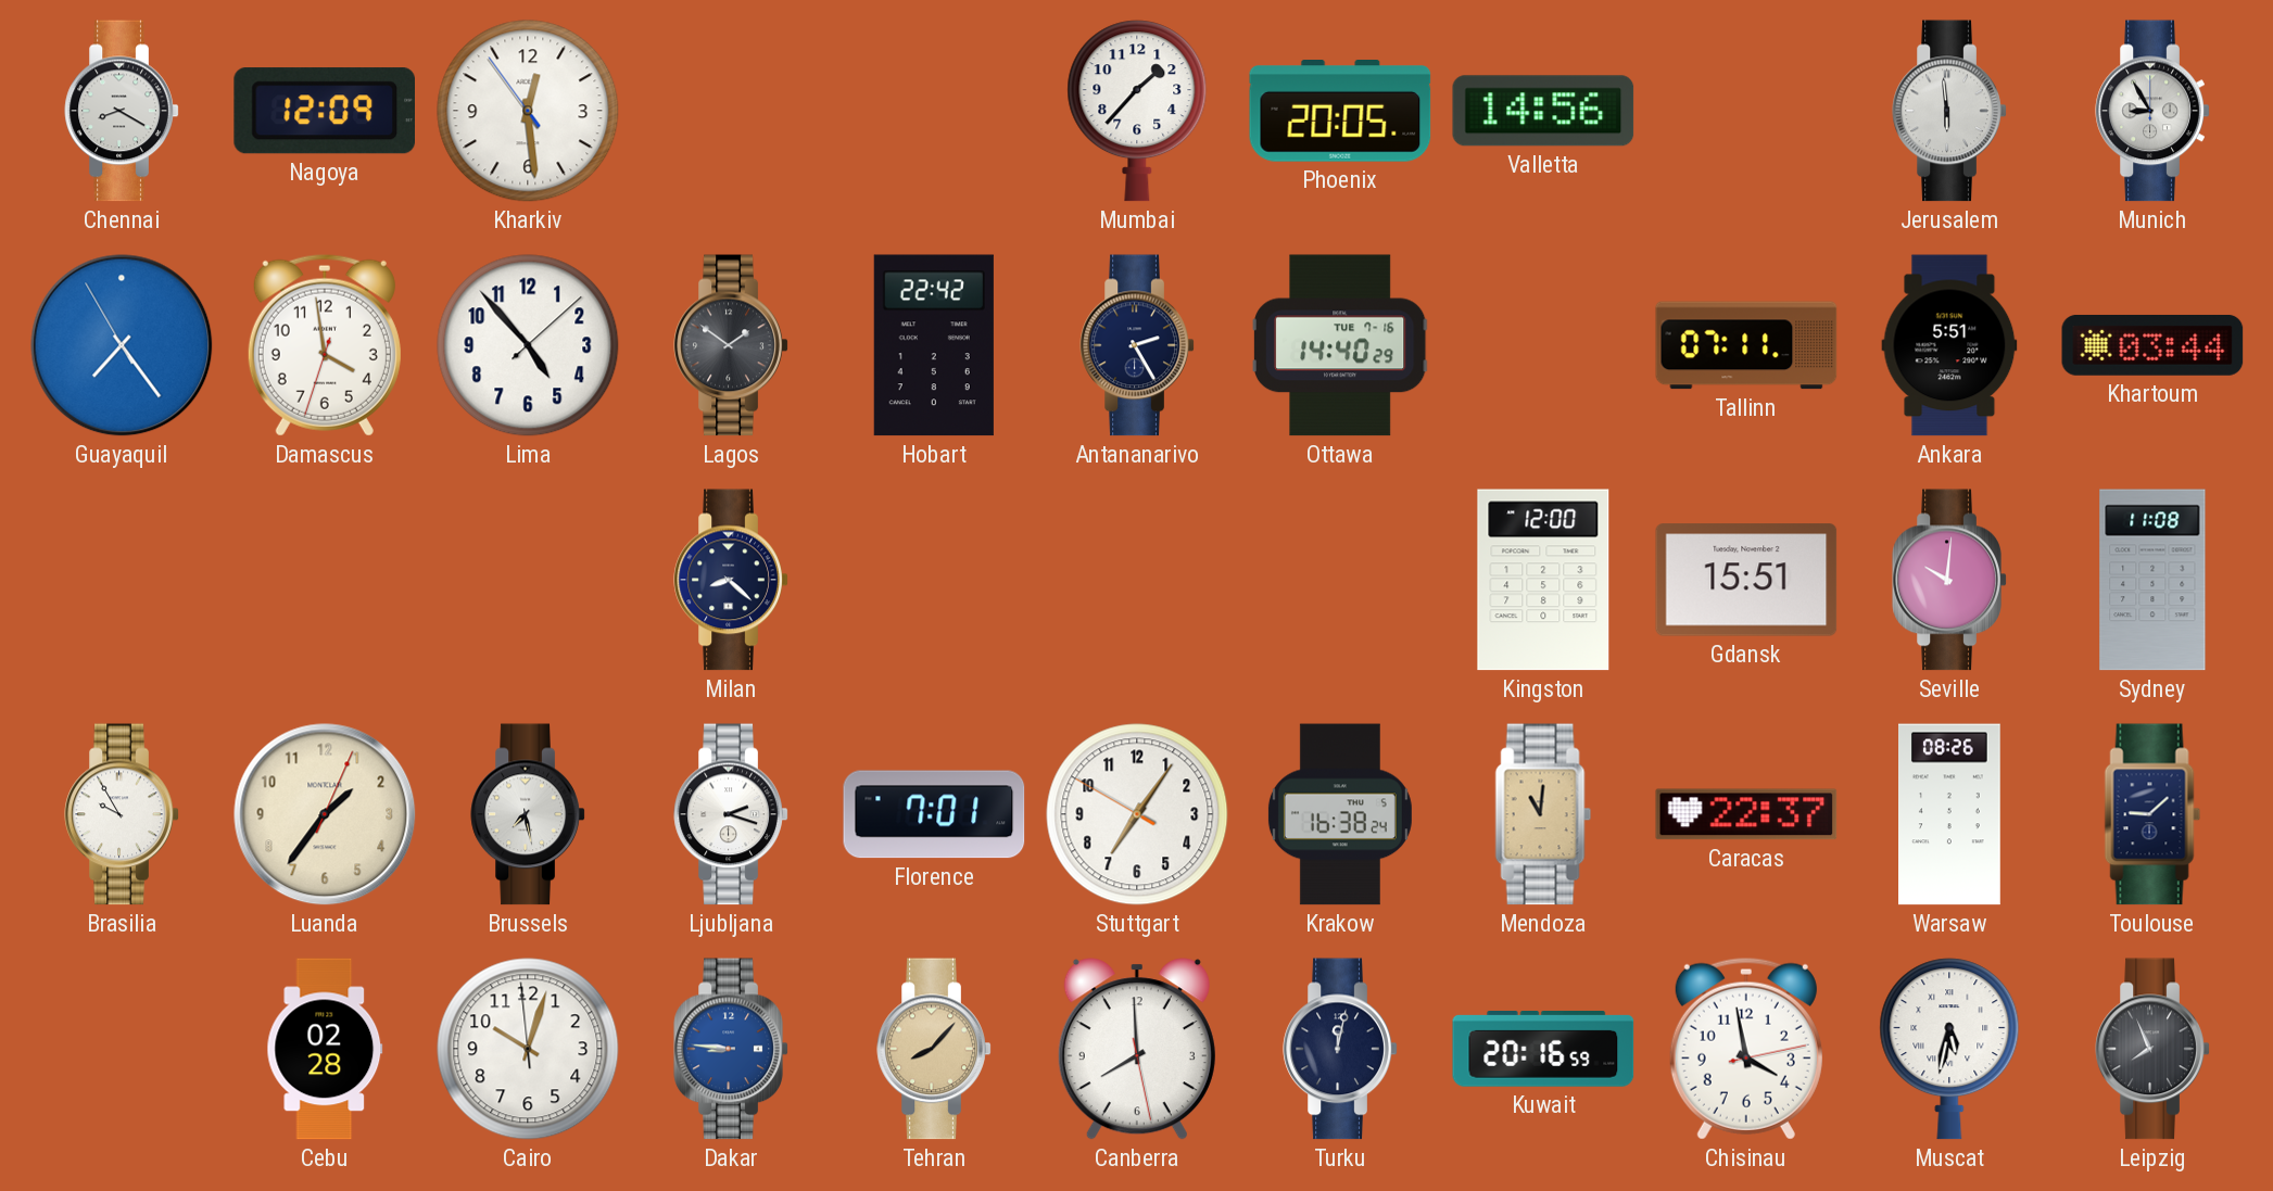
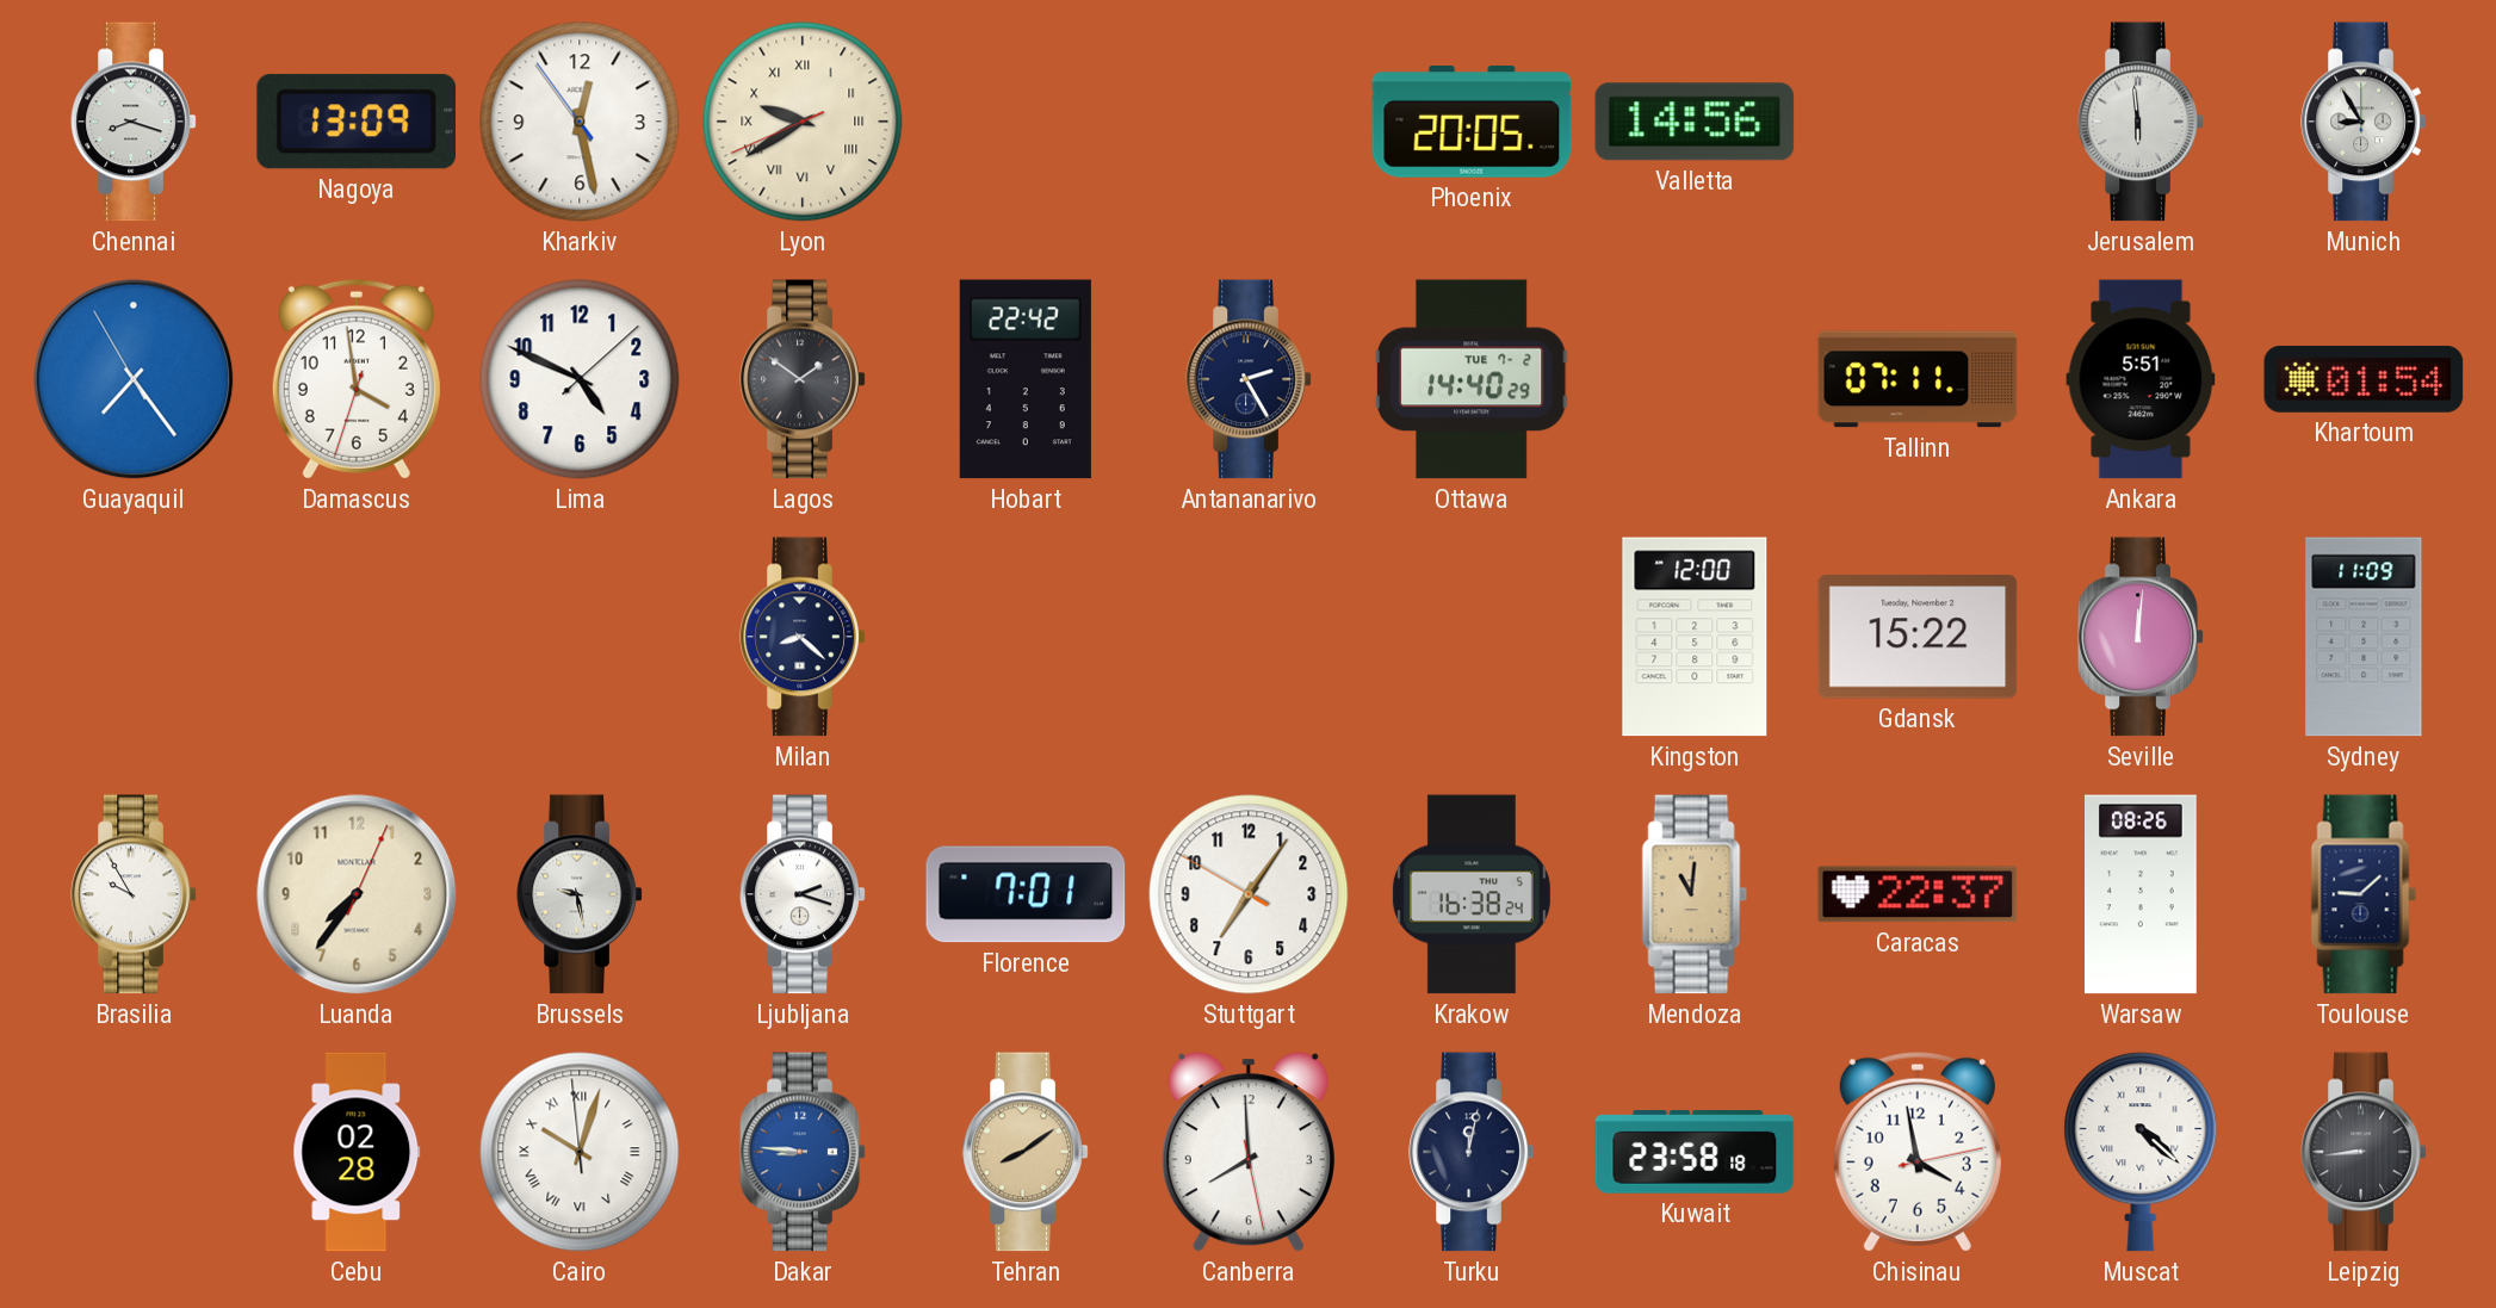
Chennai: 8:20 -> 8:18 (134, 122)
Nagoya: 12:09 -> 13:09 (355, 122)
Kharkiv: 12:28 -> 12:27 (580, 122)
Lyon: none -> 9:39 (803, 122)
Mumbai: 1:37 -> none (1137, 111)
Lima: 4:53 -> 4:49 (580, 379)
Ottawa date: TUE 7-16 -> TUE 7-2 (1472, 379)
Khartoum: 03:44 -> 01:54 (2364, 379)
Gdansk: 15:51 -> 15:22 (1918, 637)
Seville: 10:01 -> 12:01 (2141, 637)
Sydney: 11:08 -> 11:09 (2364, 637)
Luanda: 1:36 -> 7:36 (357, 894)
Brussels: 7:28 -> 9:28 (580, 894)
Cairo numerals: Arabic -> Roman (580, 1152)
Tehran: 8:07 -> 8:09 (1026, 1152)
Kuwait: 20:16 -> 23:58 (1695, 1153)
Muscat: 5:32 -> 4:22 (2141, 1152)
Leipzig: 7:56 -> 8:44 (2364, 1152)
